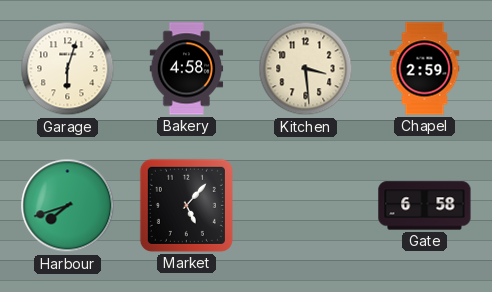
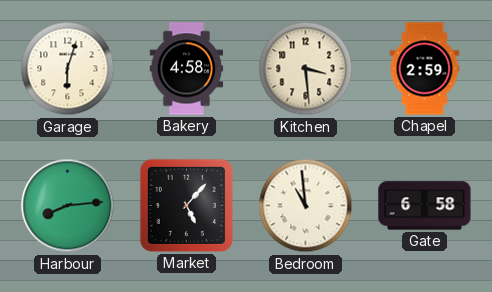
Harbour: 7:42 -> 8:14 (68, 206)
Bedroom: none -> 10:59 (306, 206)
